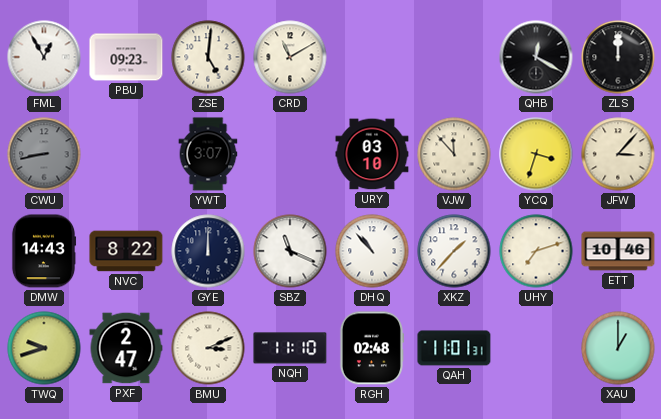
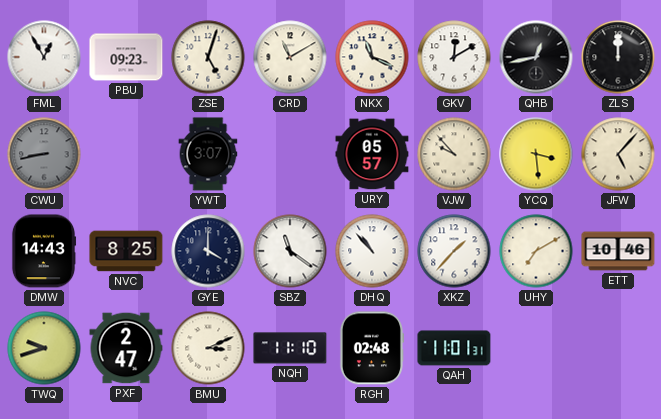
ZSE: 5:01 -> 5:03 (208, 57)
NKX: none -> 11:19 (372, 57)
GKV: none -> 12:10 (454, 57)
QHB: 12:20 -> 12:43 (536, 57)
URY: 03:10 -> 05:57 (372, 154)
VJW: 11:53 -> 9:53 (454, 154)
YCQ: 3:33 -> 3:29 (536, 154)
JFW: 3:07 -> 5:07 (618, 154)
NVC: 8:22 -> 8:25 (126, 251)
GYE: 12:00 -> 4:00 (208, 251)
SBZ: 11:19 -> 11:21 (290, 251)
UHY: 7:12 -> 7:10 (536, 251)
XAU: 1:00 -> none (618, 348)
